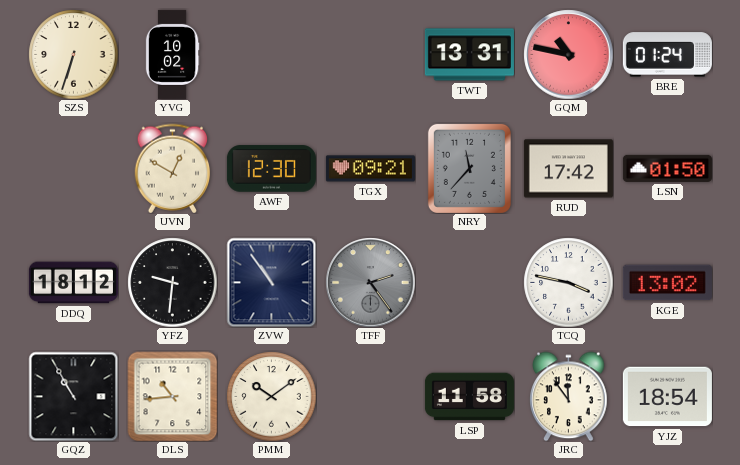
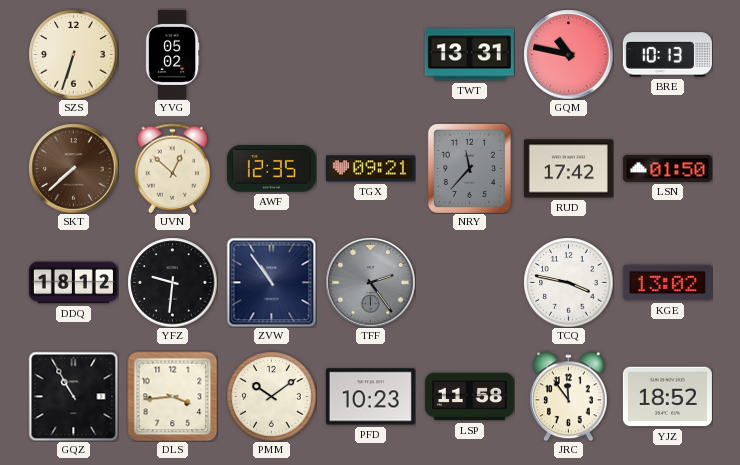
YVG: 10:02 -> 05:02 (172, 54)
BRE: 01:24 -> 10:13 (667, 55)
SKT: none -> 7:38 (73, 168)
UVN: 12:50 -> 12:52 (173, 168)
AWF: 12:30 -> 12:35 (271, 169)
DLS: 10:44 -> 3:44 (172, 396)
PFD: none -> 10:23 (370, 397)
YJZ: 18:54 -> 18:52 (667, 397)
